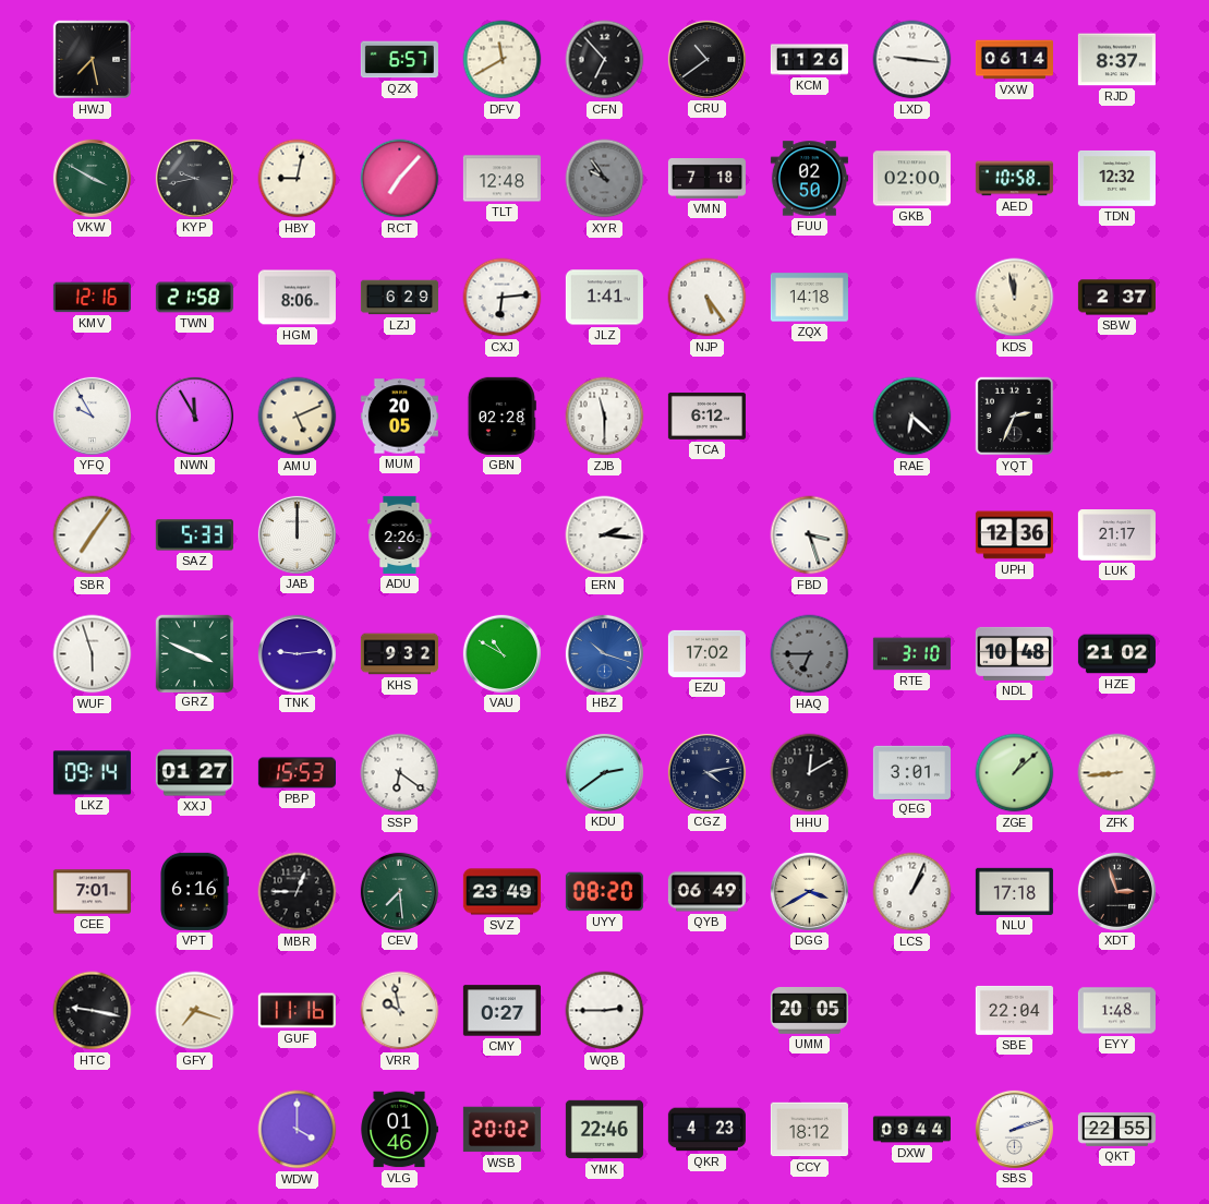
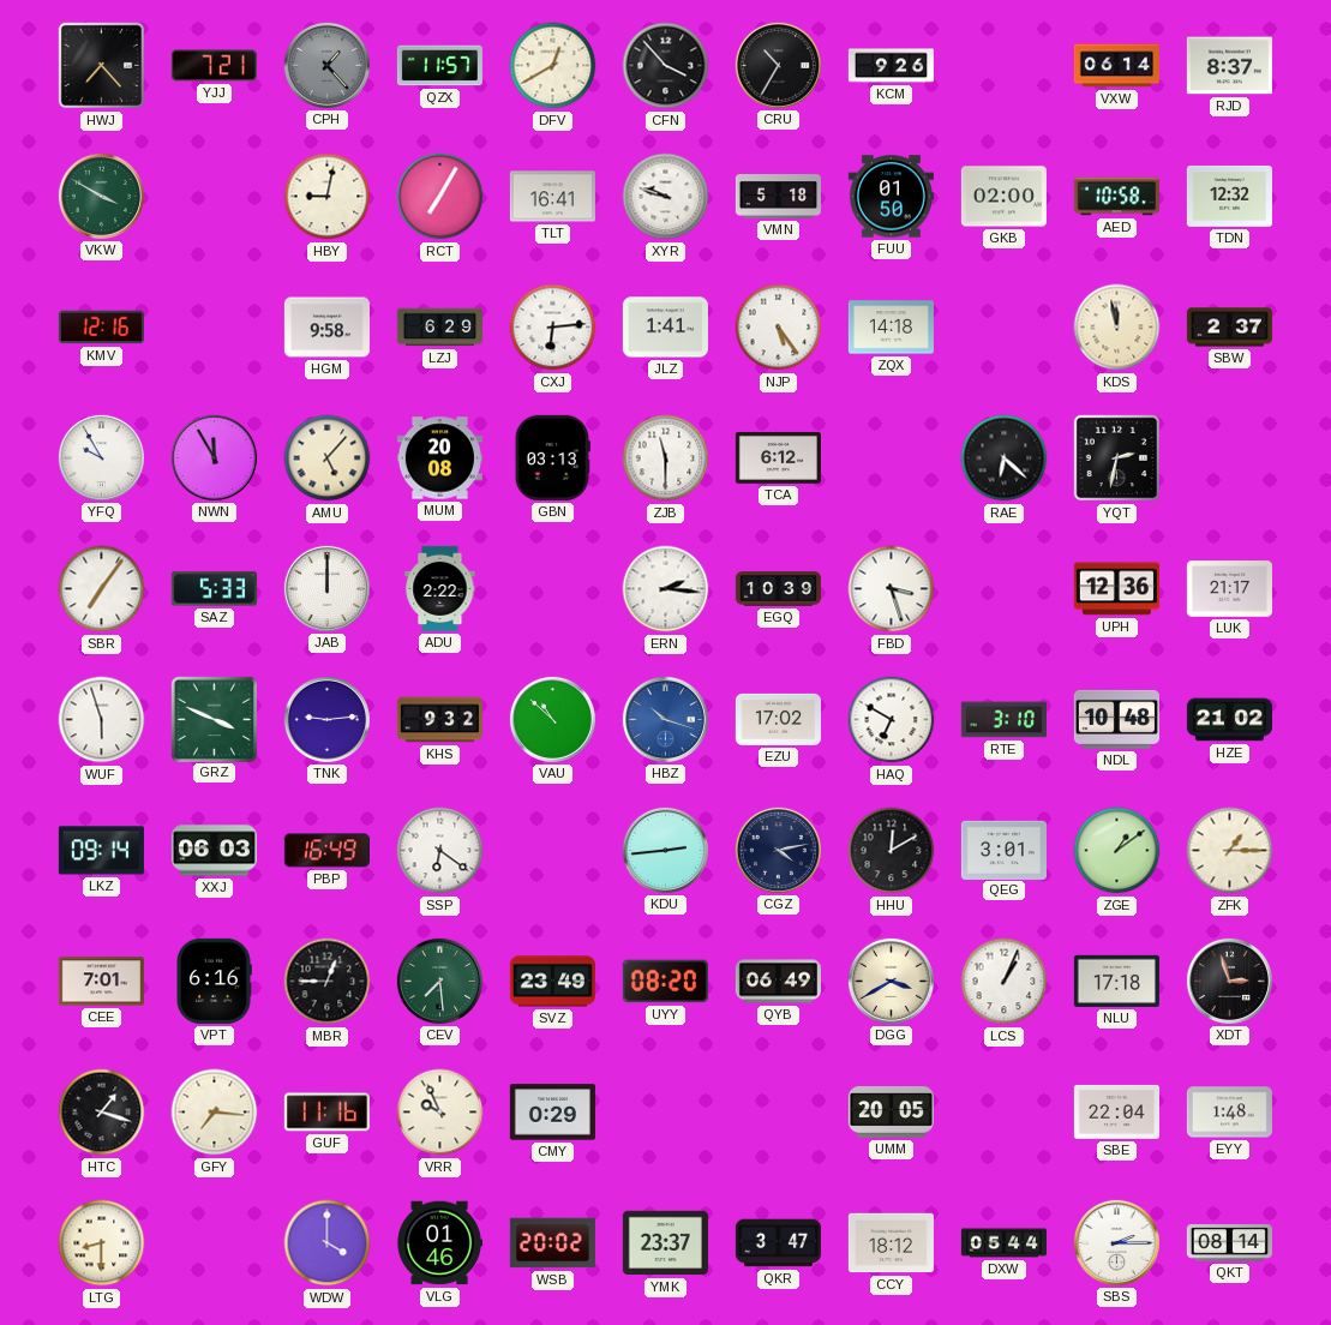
HWJ: 7:28 -> 7:23 (102, 66)
YJJ: none -> 7:21 (214, 66)
CPH: none -> 1:23 (326, 65)
QZX: 6:57 -> 11:57 (439, 66)
DFV: 11:40 -> 12:40 (553, 66)
CFN: 6:53 -> 3:53 (666, 66)
CRU: 10:39 -> 10:35 (778, 65)
KCM: 11:26 -> 9:26 (891, 66)
LXD: 9:16 -> none (912, 60)
KYP: 9:43 -> none (194, 178)
RCT: 7:07 -> 7:05 (440, 197)
TLT: 12:48 -> 16:41 (552, 197)
XYR: 9:54 -> 9:48 (666, 197)
XYR dial: grey -> white (666, 197)
VMN: 7:18 -> 5:18 (778, 197)
FUU: 02:50 -> 01:50 (891, 197)
TWN: 21:58 -> none (194, 298)
HGM: 8:06 -> 9:58 (326, 328)
AMU: 5:11 -> 5:07 (328, 458)
MUM: 20:05 -> 20:08 (439, 458)
GBN: 02:28 -> 03:13 (552, 457)
YQT: 2:34 -> 2:32 (1117, 458)
ADU: 2:26 -> 2:22 (440, 588)
EGQ: none -> 10:39 (778, 589)
VAU: 10:50 -> 10:52 (552, 719)
HAQ: 6:45 -> 6:50 (892, 720)
HAQ dial: grey -> white (892, 720)
XXJ: 01:27 -> 06:03 (214, 851)
PBP: 15:53 -> 16:49 (326, 851)
KDU: 2:39 -> 2:44 (665, 850)
ZGE: 1:08 -> 1:09 (1117, 851)
ZFK: 8:44 -> 1:15 (1230, 851)
HTC: 9:17 -> 1:18 (102, 1113)
GFY: 7:18 -> 7:16 (215, 1113)
VRR: 9:58 -> 9:56 (440, 1113)
CMY: 0:27 -> 0:29 (552, 1113)
WQB: 2:45 -> none (605, 1011)
LTG: none -> 8:30 (102, 1243)
YMK: 22:46 -> 23:37 (665, 1243)
QKR: 4:23 -> 3:47 (778, 1243)
DXW: 09:44 -> 05:44 (1003, 1243)
SBS: 2:12 -> 2:15 (1116, 1242)
QKT: 22:55 -> 08:14 (1229, 1242)
